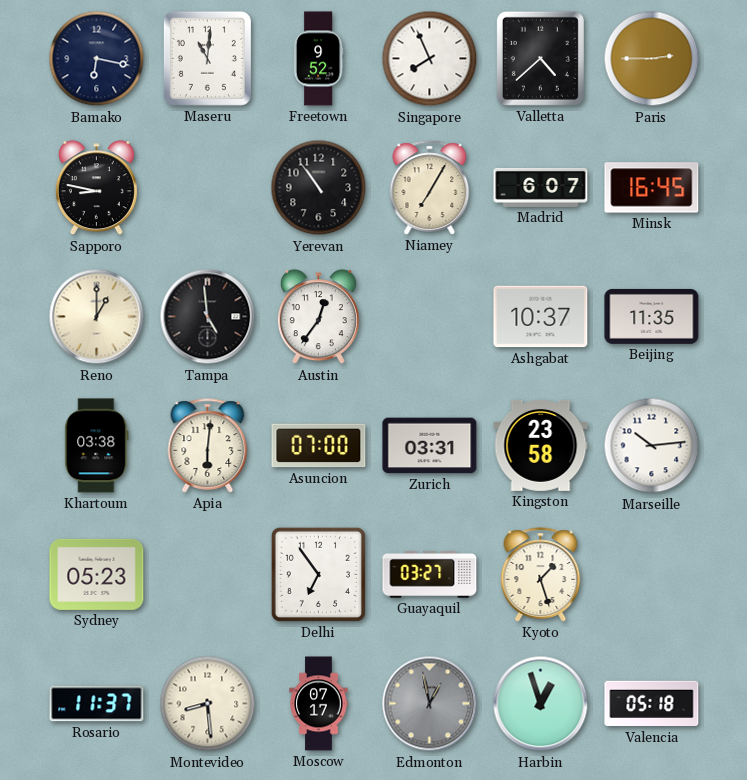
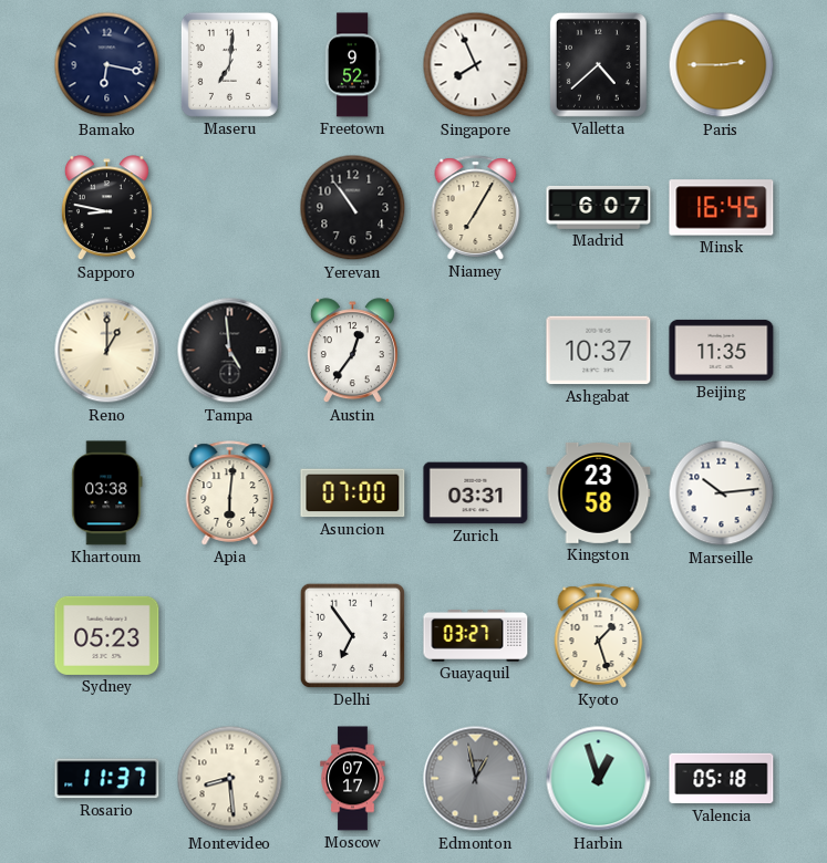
Maseru: 11:01 -> 7:01 (229, 64)
